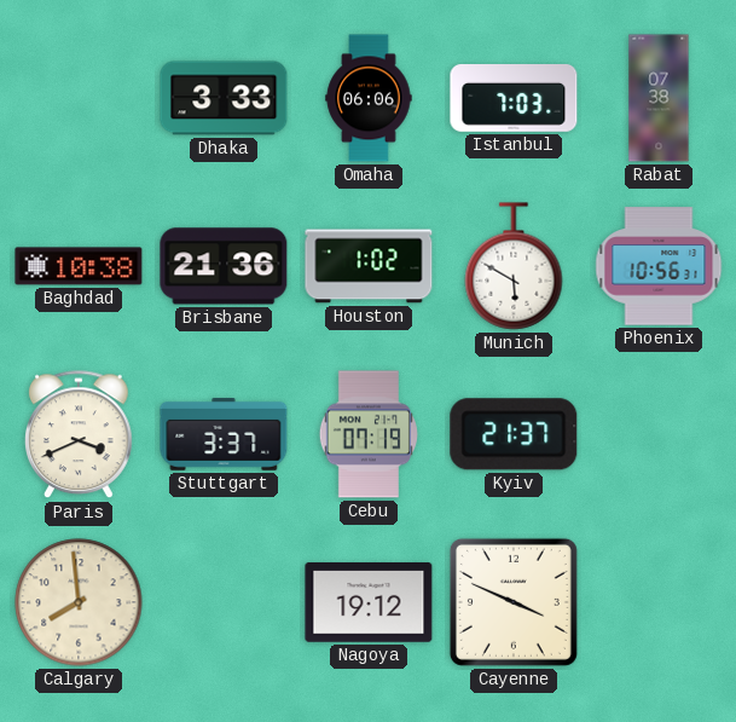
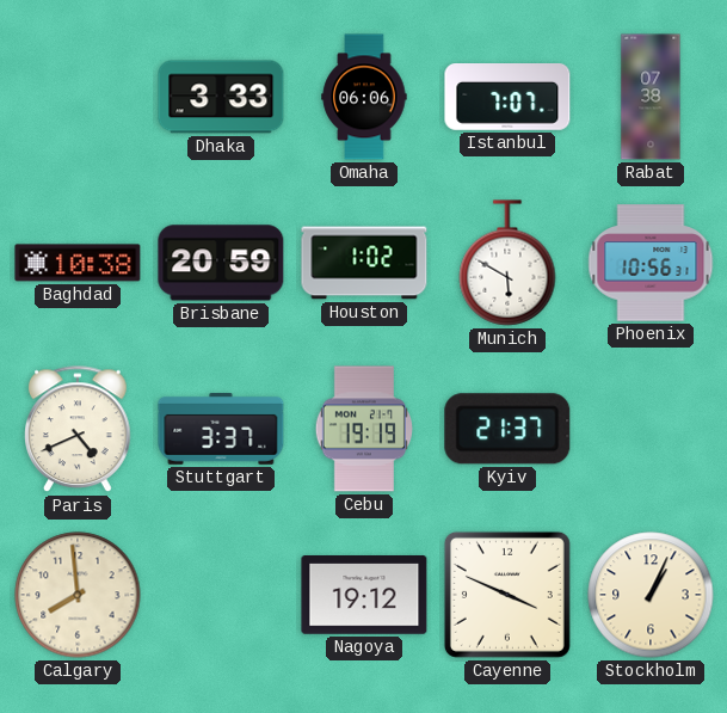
Istanbul: 7:03 -> 7:07 (507, 98)
Brisbane: 21:36 -> 20:59 (221, 263)
Paris: 3:41 -> 4:41 (79, 430)
Cebu: 07:19 -> 19:19 (364, 429)
Stockholm: none -> 1:04 (651, 595)
